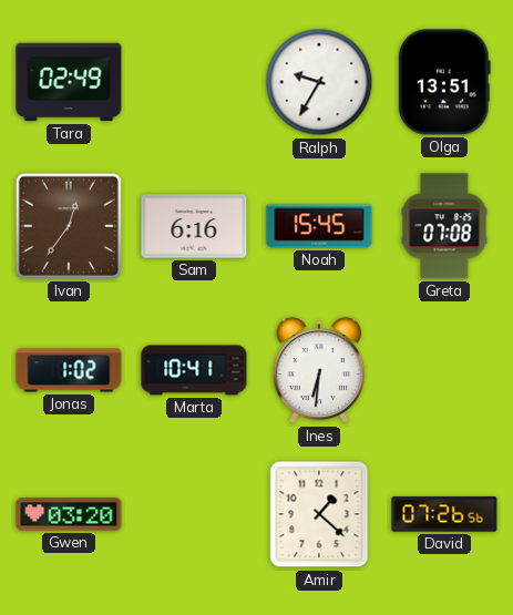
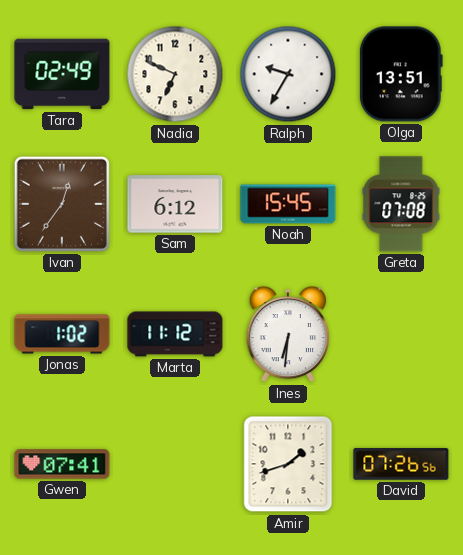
Nadia: none -> 6:49 (175, 74)
Sam: 6:16 -> 6:12 (175, 204)
Marta: 10:41 -> 11:12 (175, 334)
Gwen: 03:20 -> 07:41 (62, 464)
Amir: 1:22 -> 1:42 (288, 464)
